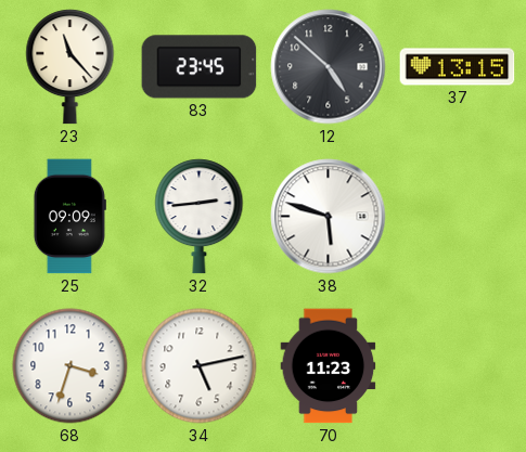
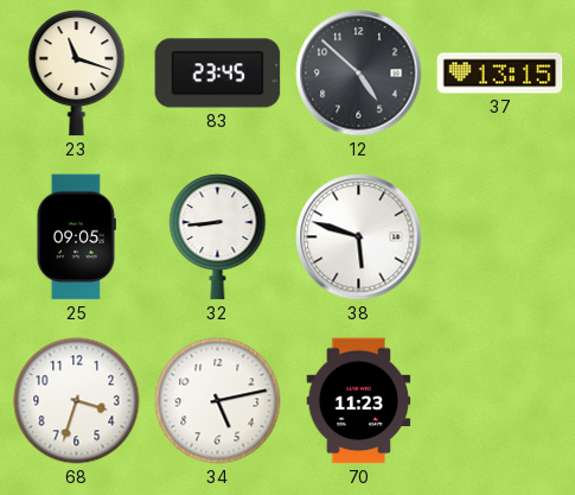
23: 11:23 -> 11:18 (77, 74)
25: 09:09 -> 09:05 (76, 237)
32: 2:44 -> 8:44 (218, 237)
